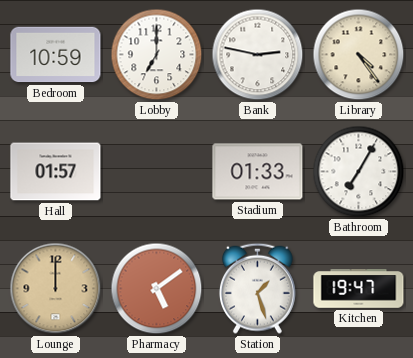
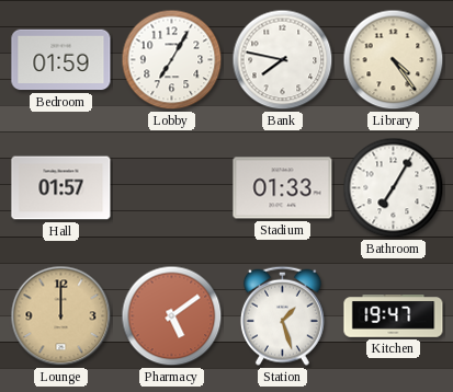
Bedroom: 10:59 -> 01:59 (61, 60)
Lobby: 7:00 -> 7:05 (172, 60)
Bank: 2:47 -> 7:47 (283, 60)
